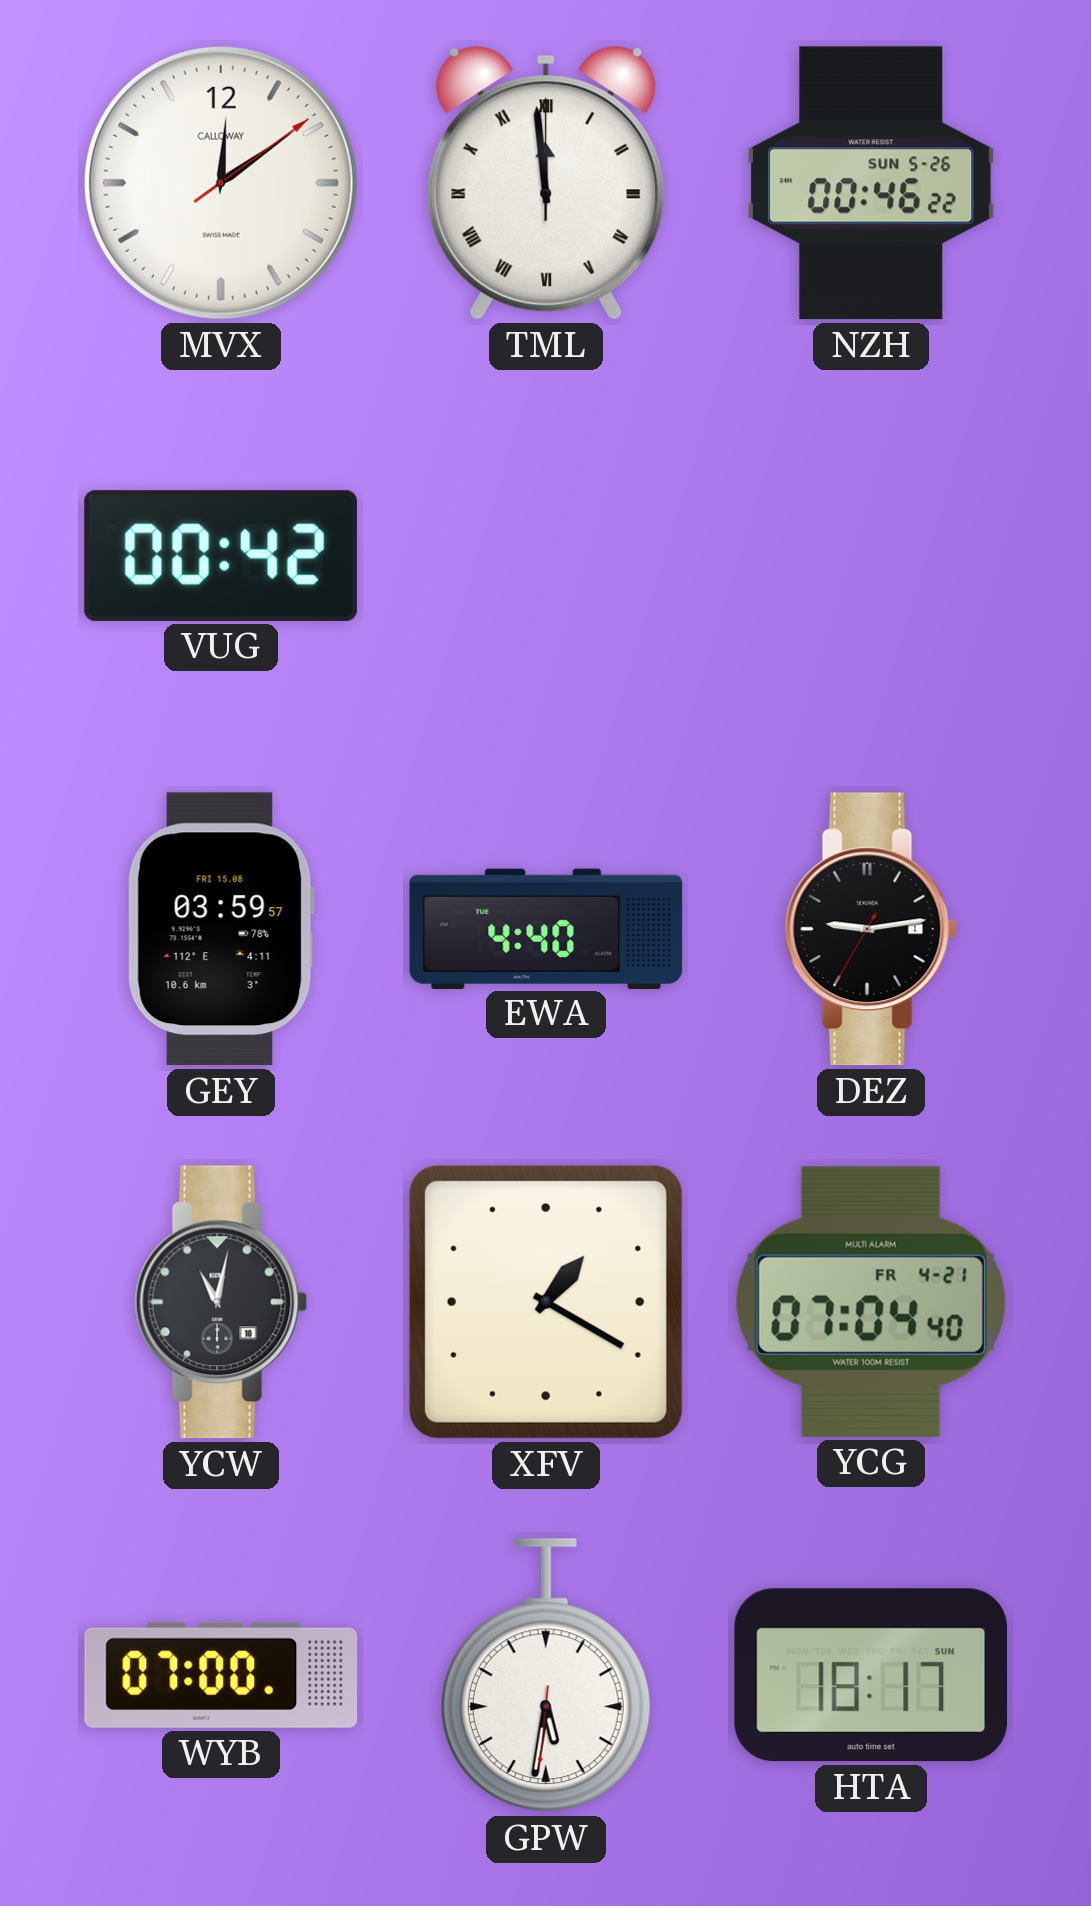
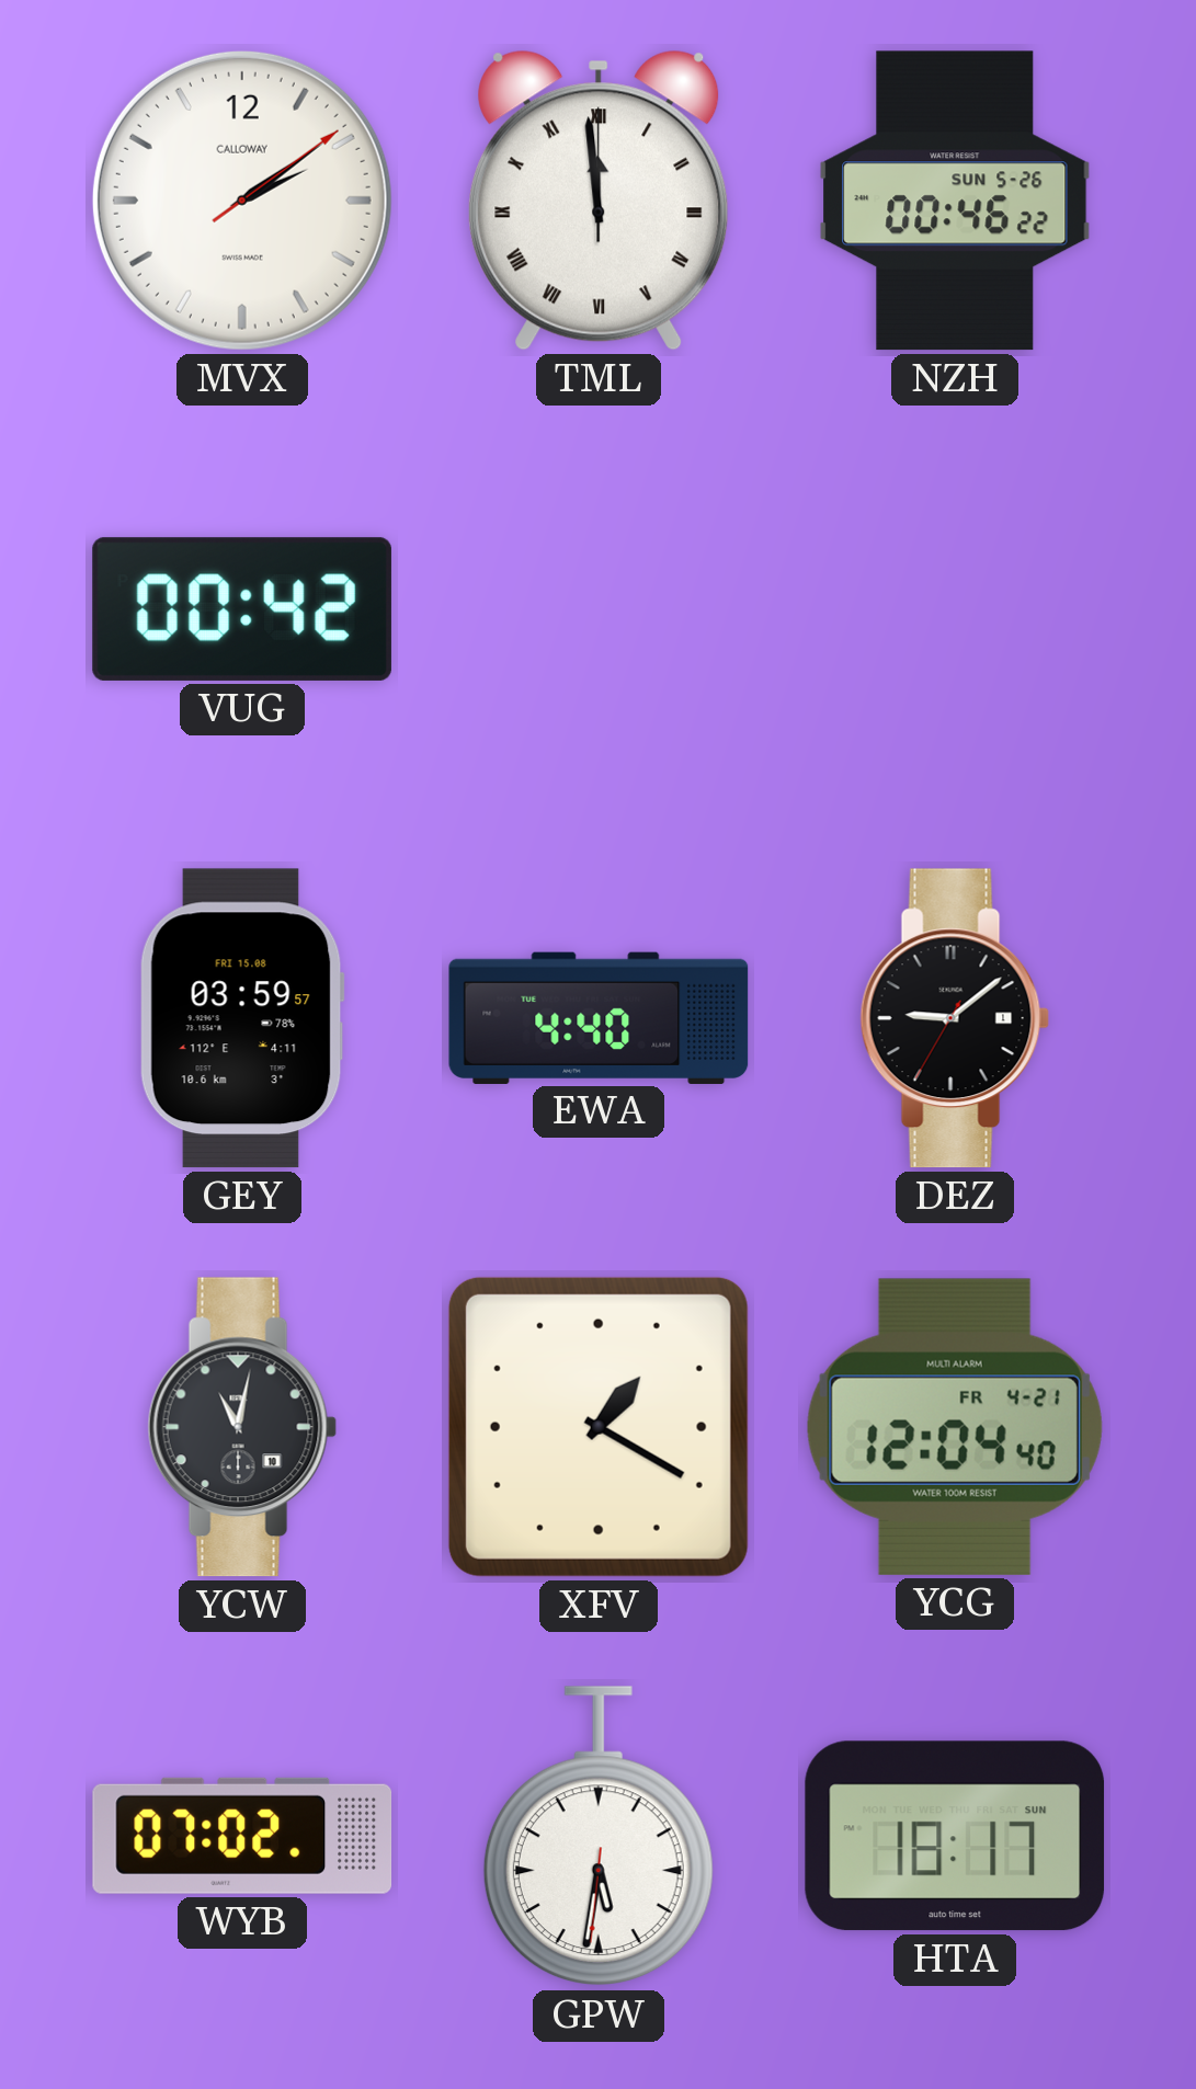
MVX: 12:09 -> 2:09 (242, 201)
DEZ: 9:13 -> 9:08 (955, 1018)
YCG: 07:04 -> 12:04 (955, 1427)
WYB: 07:00 -> 07:02 (242, 1836)
